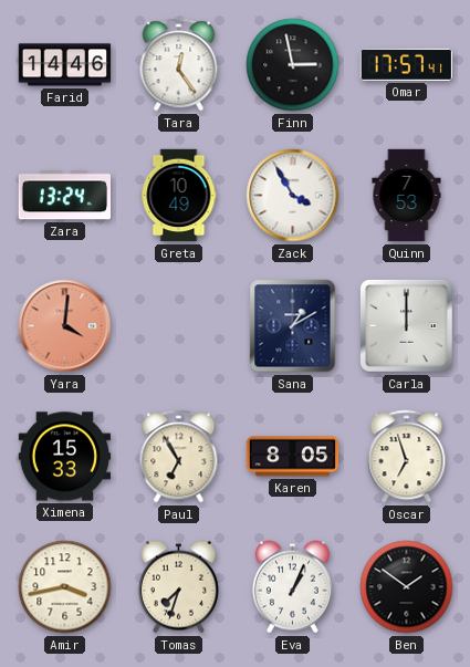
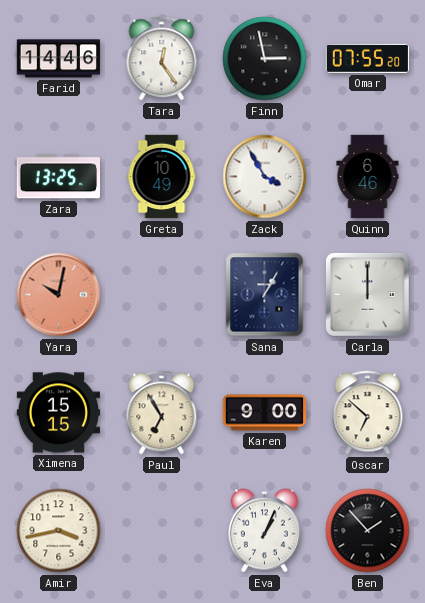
Omar: 17:57 -> 07:55 (367, 58)
Zara: 13:24 -> 13:25 (58, 177)
Quinn: 7:53 -> 6:46 (368, 177)
Yara: 4:01 -> 10:02 (59, 295)
Sana: 1:10 -> 1:05 (265, 295)
Ximena: 15:33 -> 15:15 (59, 413)
Karen: 8:05 -> 9:00 (265, 413)
Oscar: 6:57 -> 6:52 (368, 413)
Tomas: 7:33 -> none (178, 587)
Ben: 1:51 -> 1:53 (368, 531)
